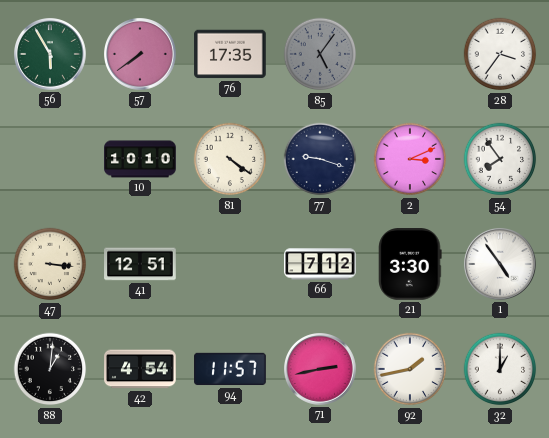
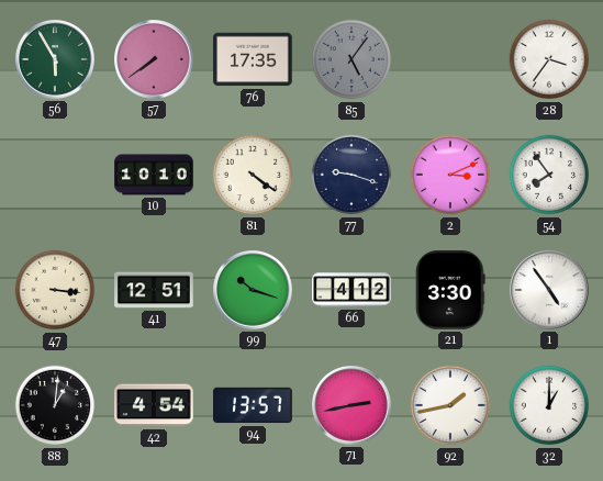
99: none -> 10:18 (254, 291)
66: 7:12 -> 4:12 (351, 290)
94: 11:57 -> 13:57 (253, 405)
